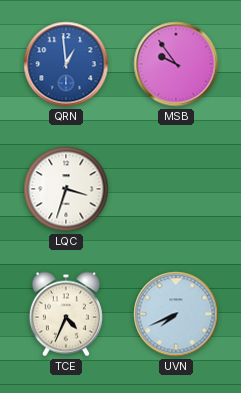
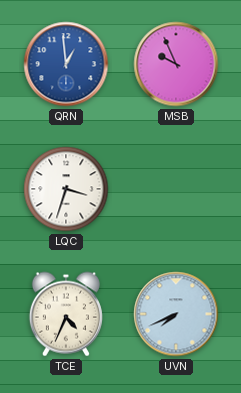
MSB: 9:54 -> 9:56 (176, 64)
